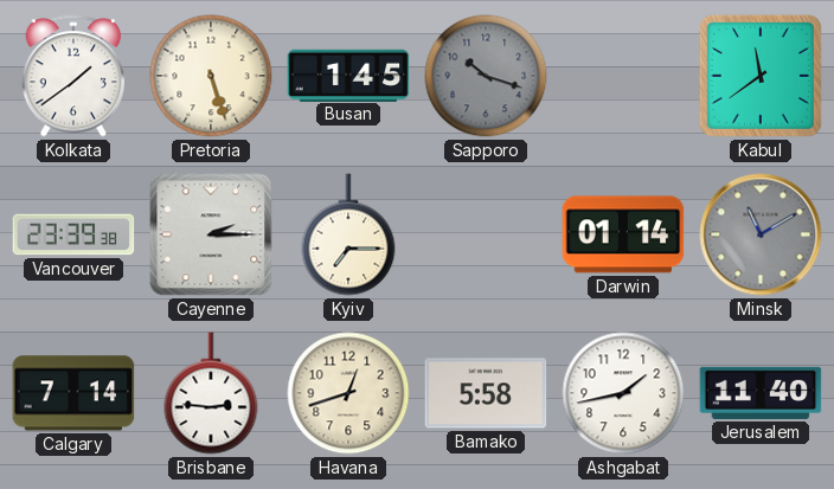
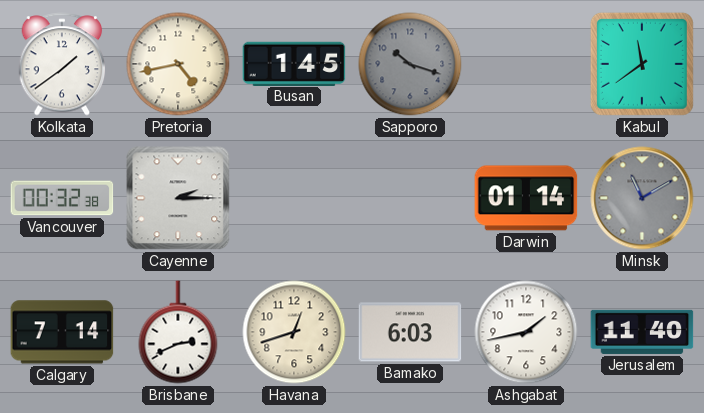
Pretoria: 5:27 -> 4:43 (178, 64)
Vancouver: 23:39 -> 00:32 (62, 198)
Kyiv: 7:15 -> none (348, 234)
Brisbane: 2:46 -> 2:41 (178, 332)
Bamako: 5:58 -> 6:03 (410, 332)
